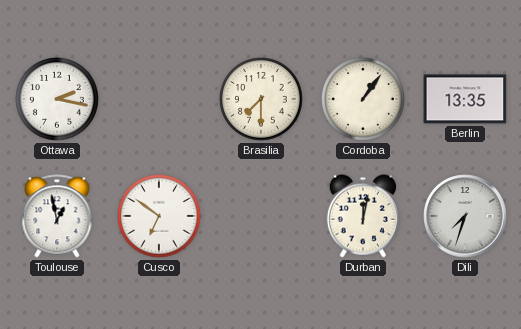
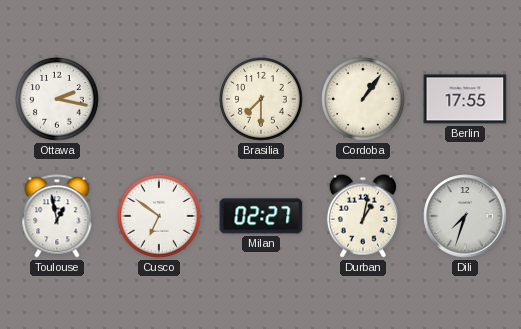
Berlin: 13:35 -> 17:55 (465, 99)
Milan: none -> 02:27 (261, 216)
Durban: 12:02 -> 1:02 (363, 216)
